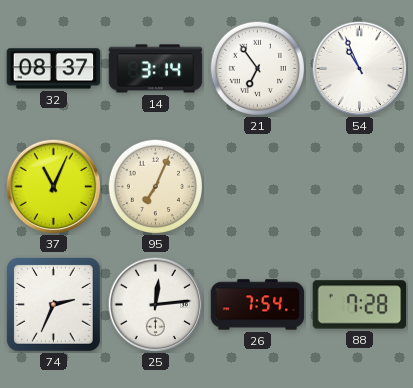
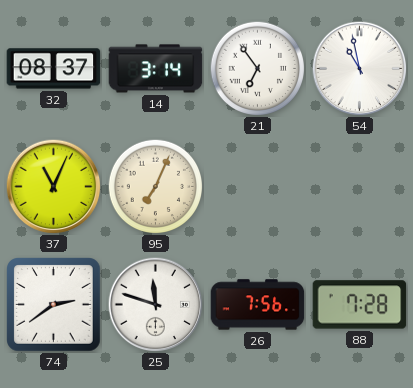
54: 10:56 -> 10:58 (359, 68)
74: 2:34 -> 2:39 (54, 305)
25: 12:14 -> 11:48 (155, 304)
26: 7:54 -> 7:56 (258, 305)
